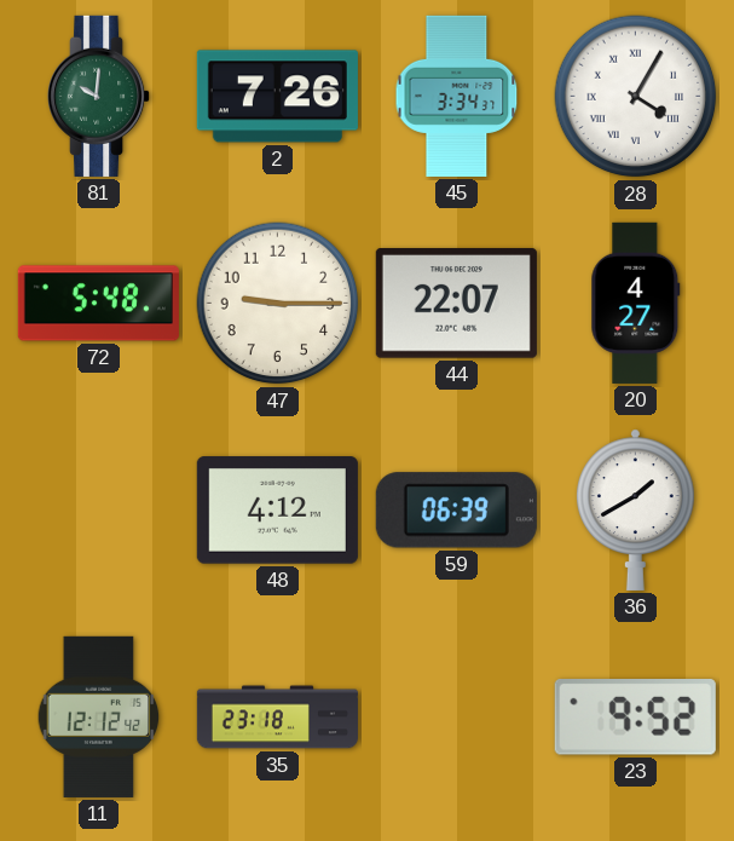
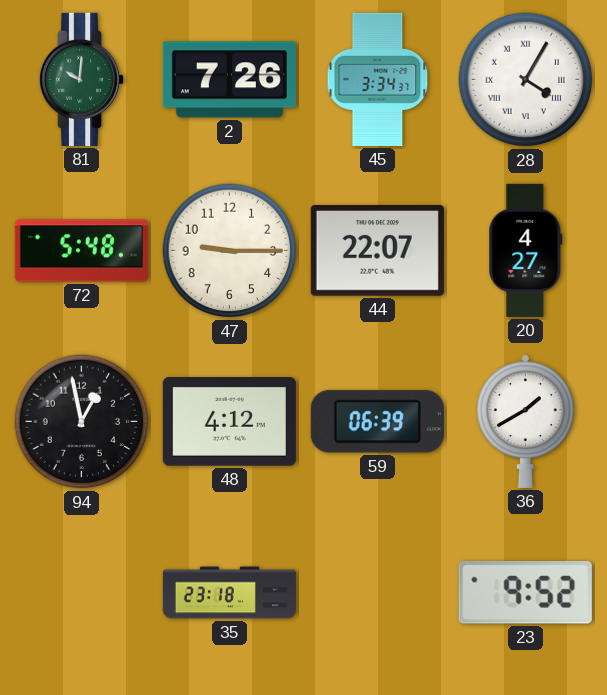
94: none -> 12:58 (82, 422)
11: 12:12 -> none (99, 716)
